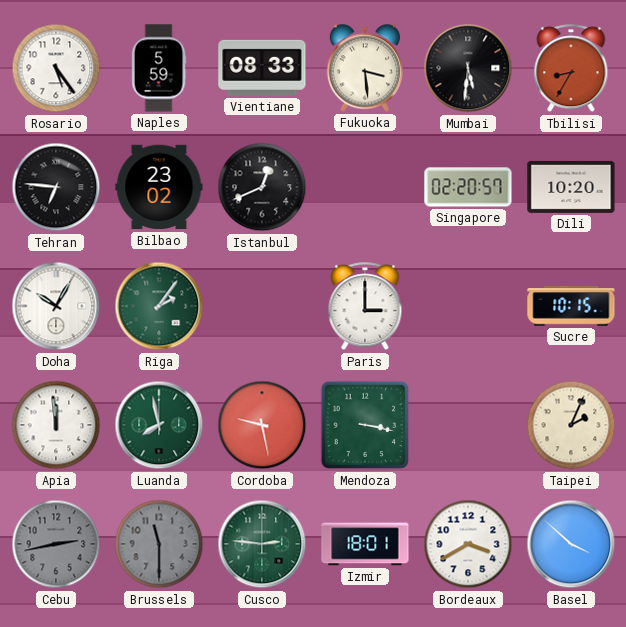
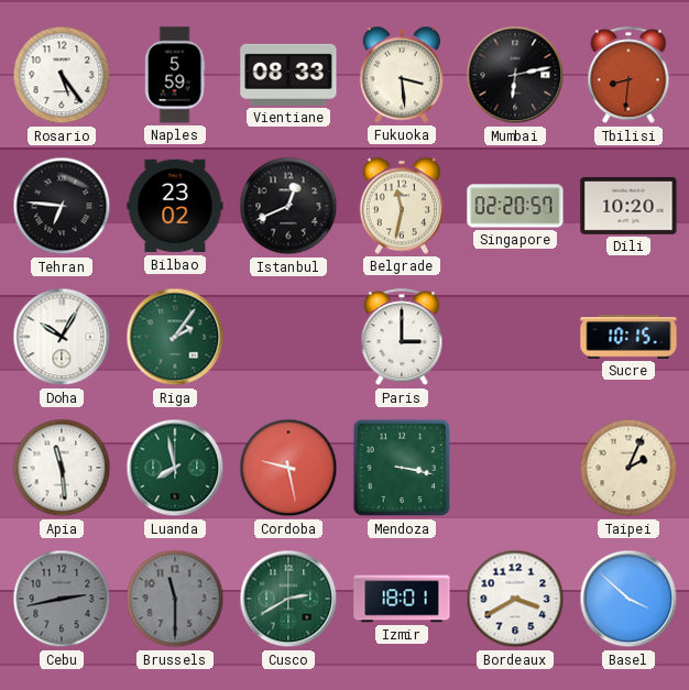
Mumbai: 5:31 -> 6:13 (515, 75)
Tbilisi: 8:35 -> 8:31 (628, 76)
Belgrade: none -> 11:32 (402, 206)
Apia: 11:59 -> 11:29 (62, 468)
Cusco: 2:46 -> 2:40 (288, 599)
